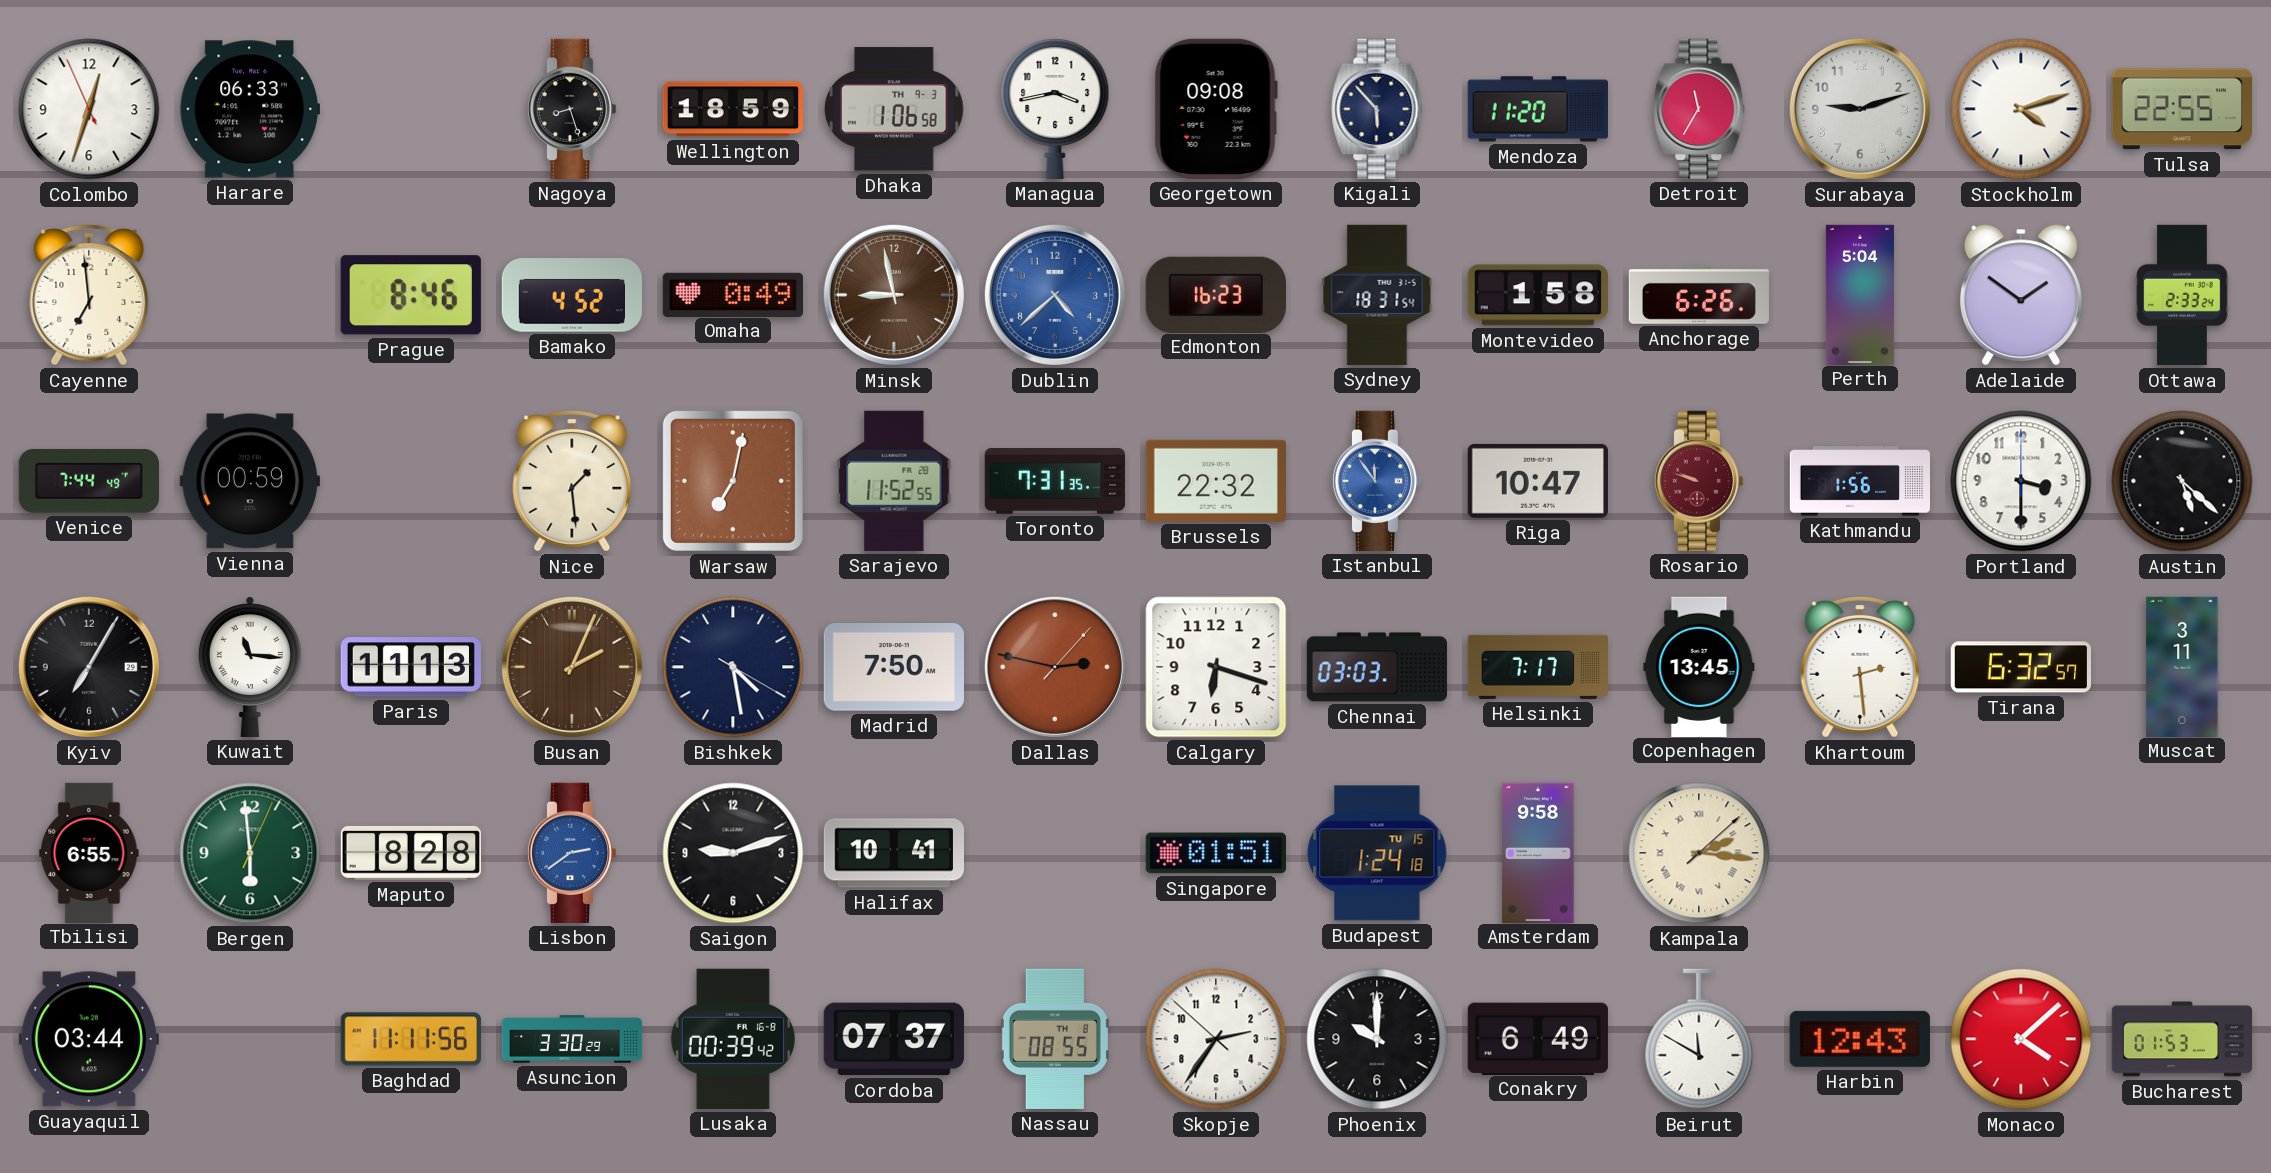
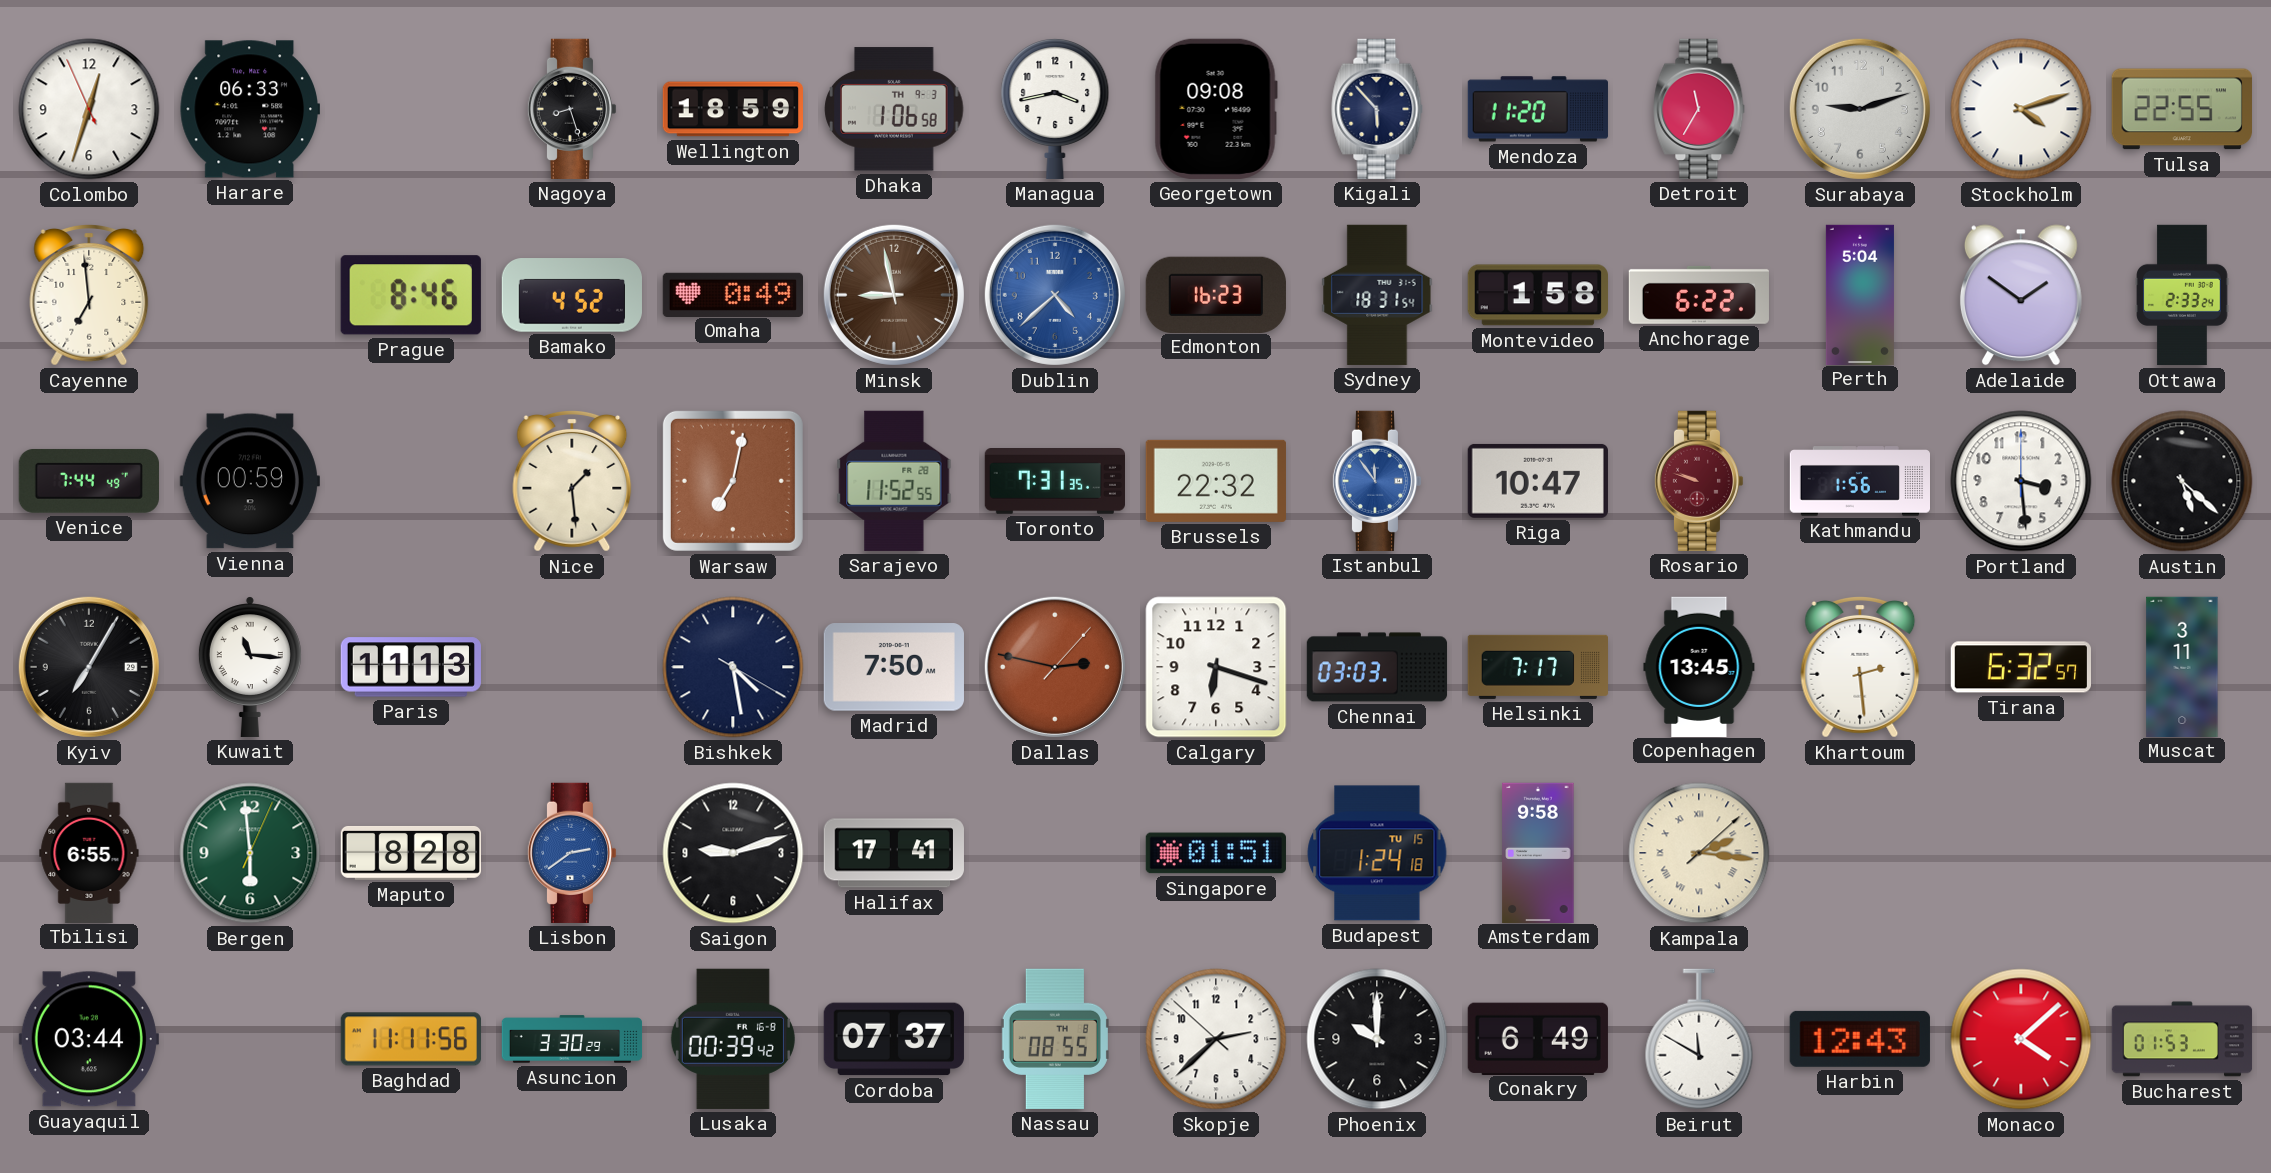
Anchorage: 6:26 -> 6:22 (1699, 295)
Portland: 3:30 -> 3:29 (2021, 481)
Busan: 2:04 -> none (572, 667)
Halifax: 10:41 -> 17:41 (893, 853)
Skopje: 2:35 -> 2:37 (1216, 1039)
